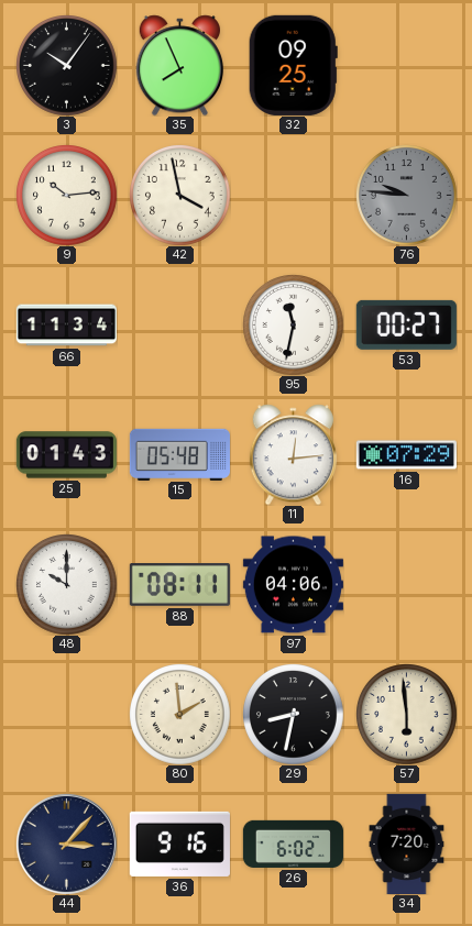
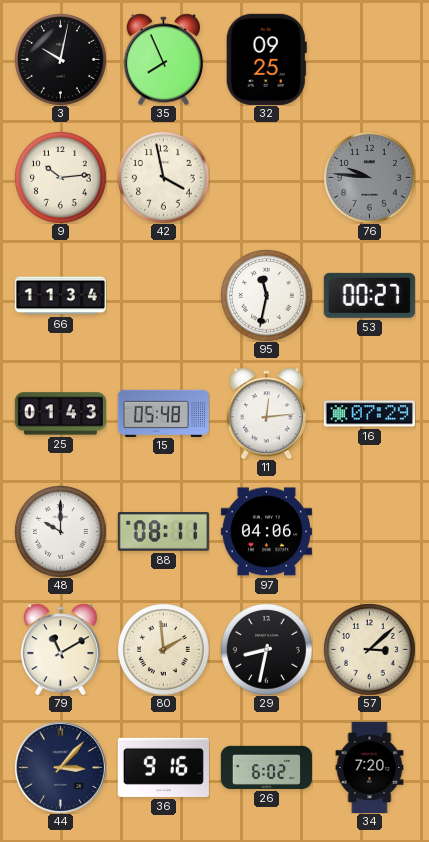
3: 10:06 -> 10:02 (61, 60)
79: none -> 11:10 (60, 649)
57: 5:59 -> 3:08 (370, 650)
